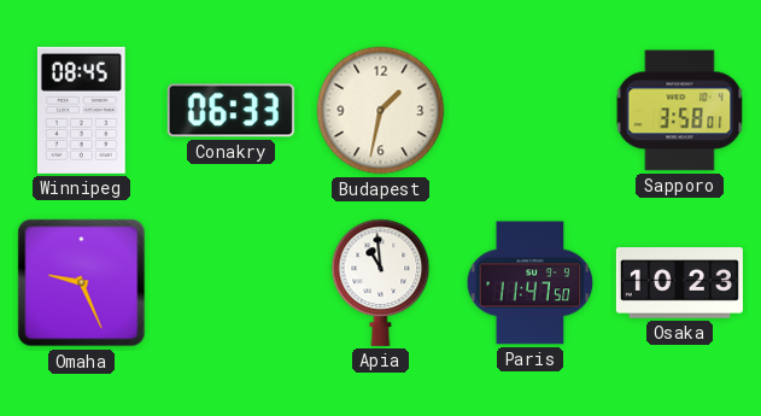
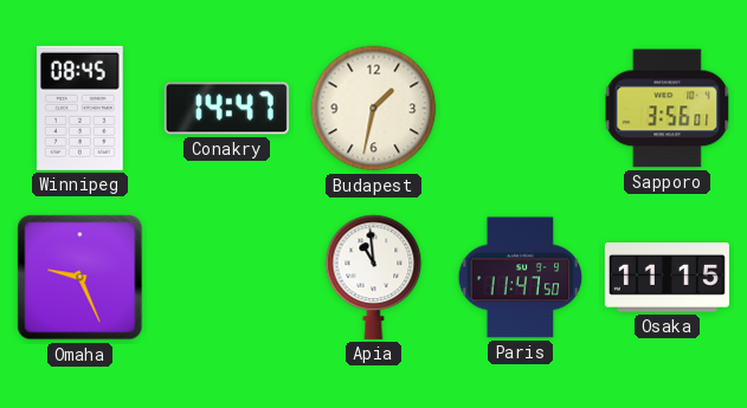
Conakry: 06:33 -> 14:47 (226, 109)
Sapporo: 3:58 -> 3:56 (668, 109)
Osaka: 10:23 -> 11:15 (666, 278)
